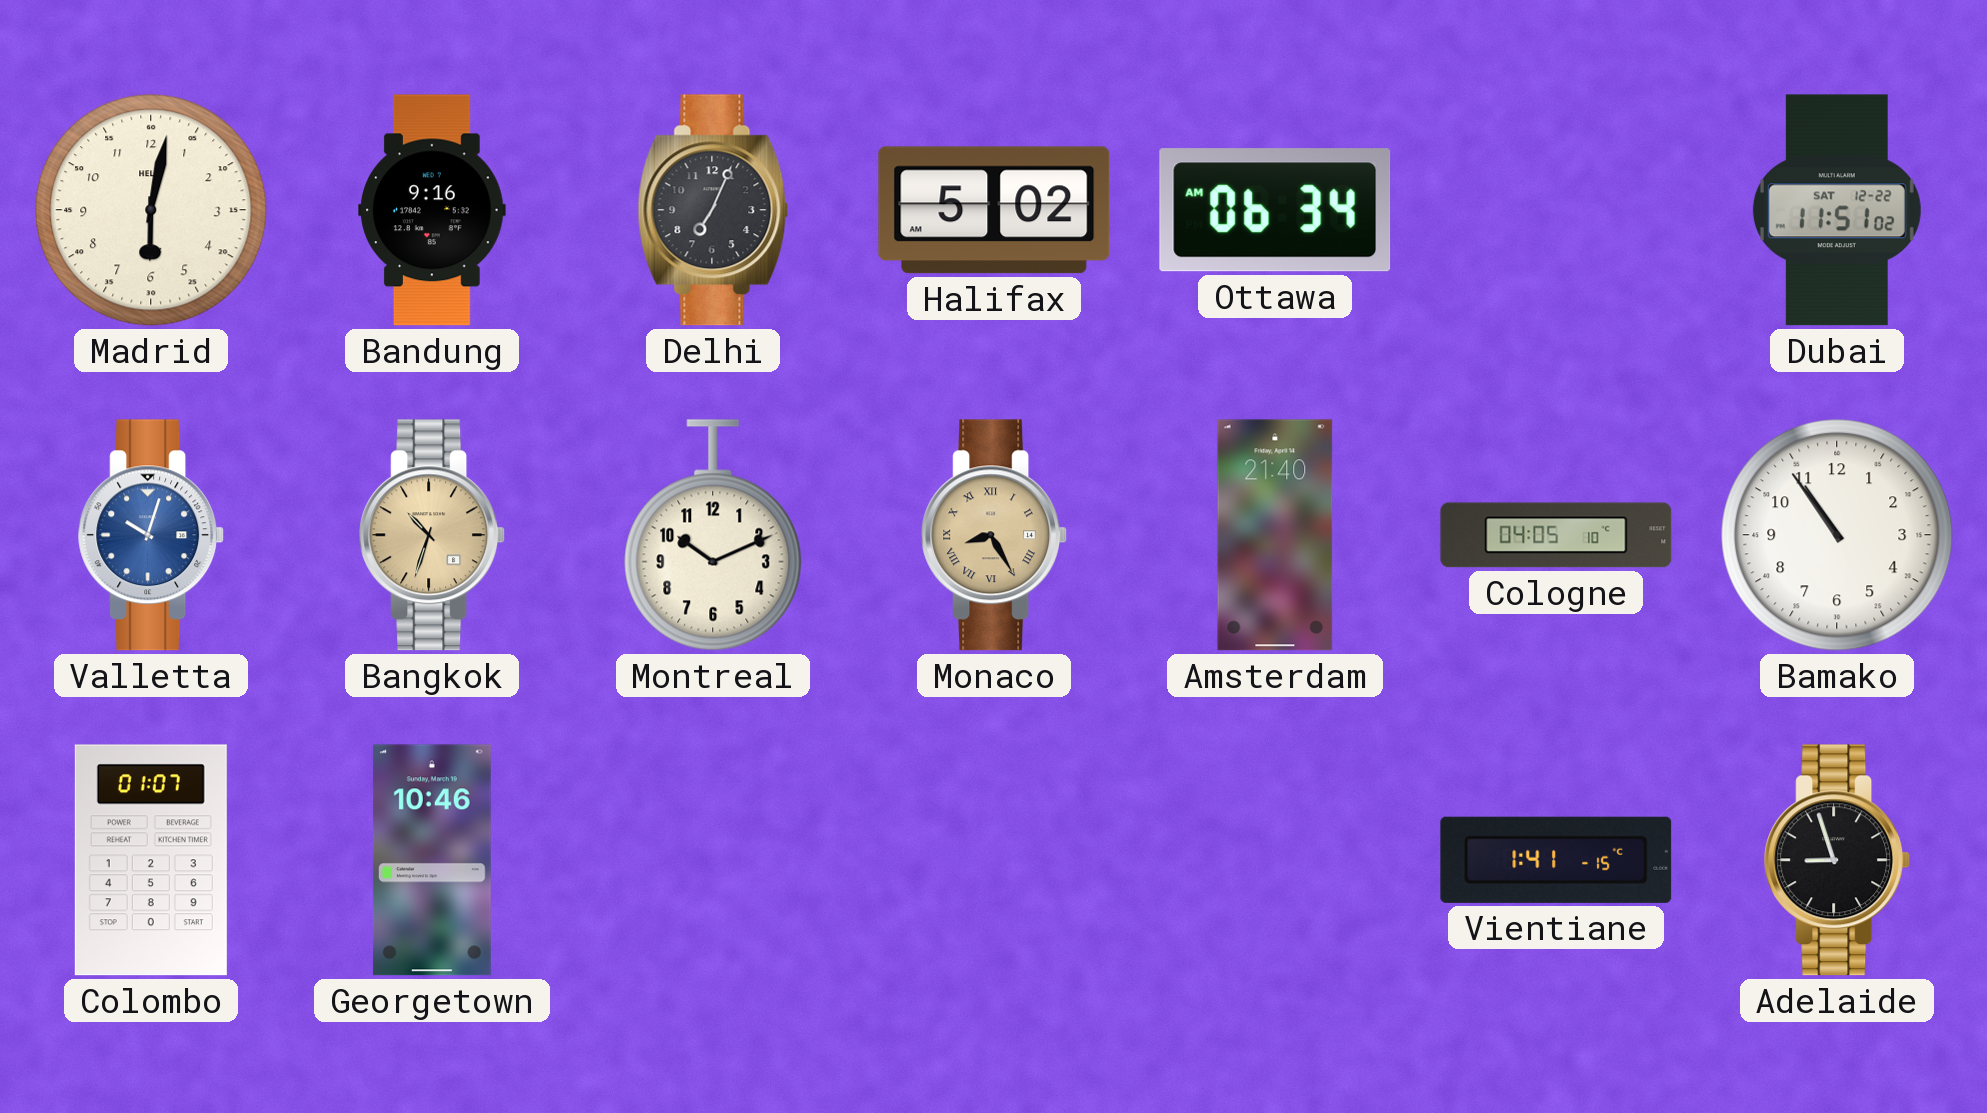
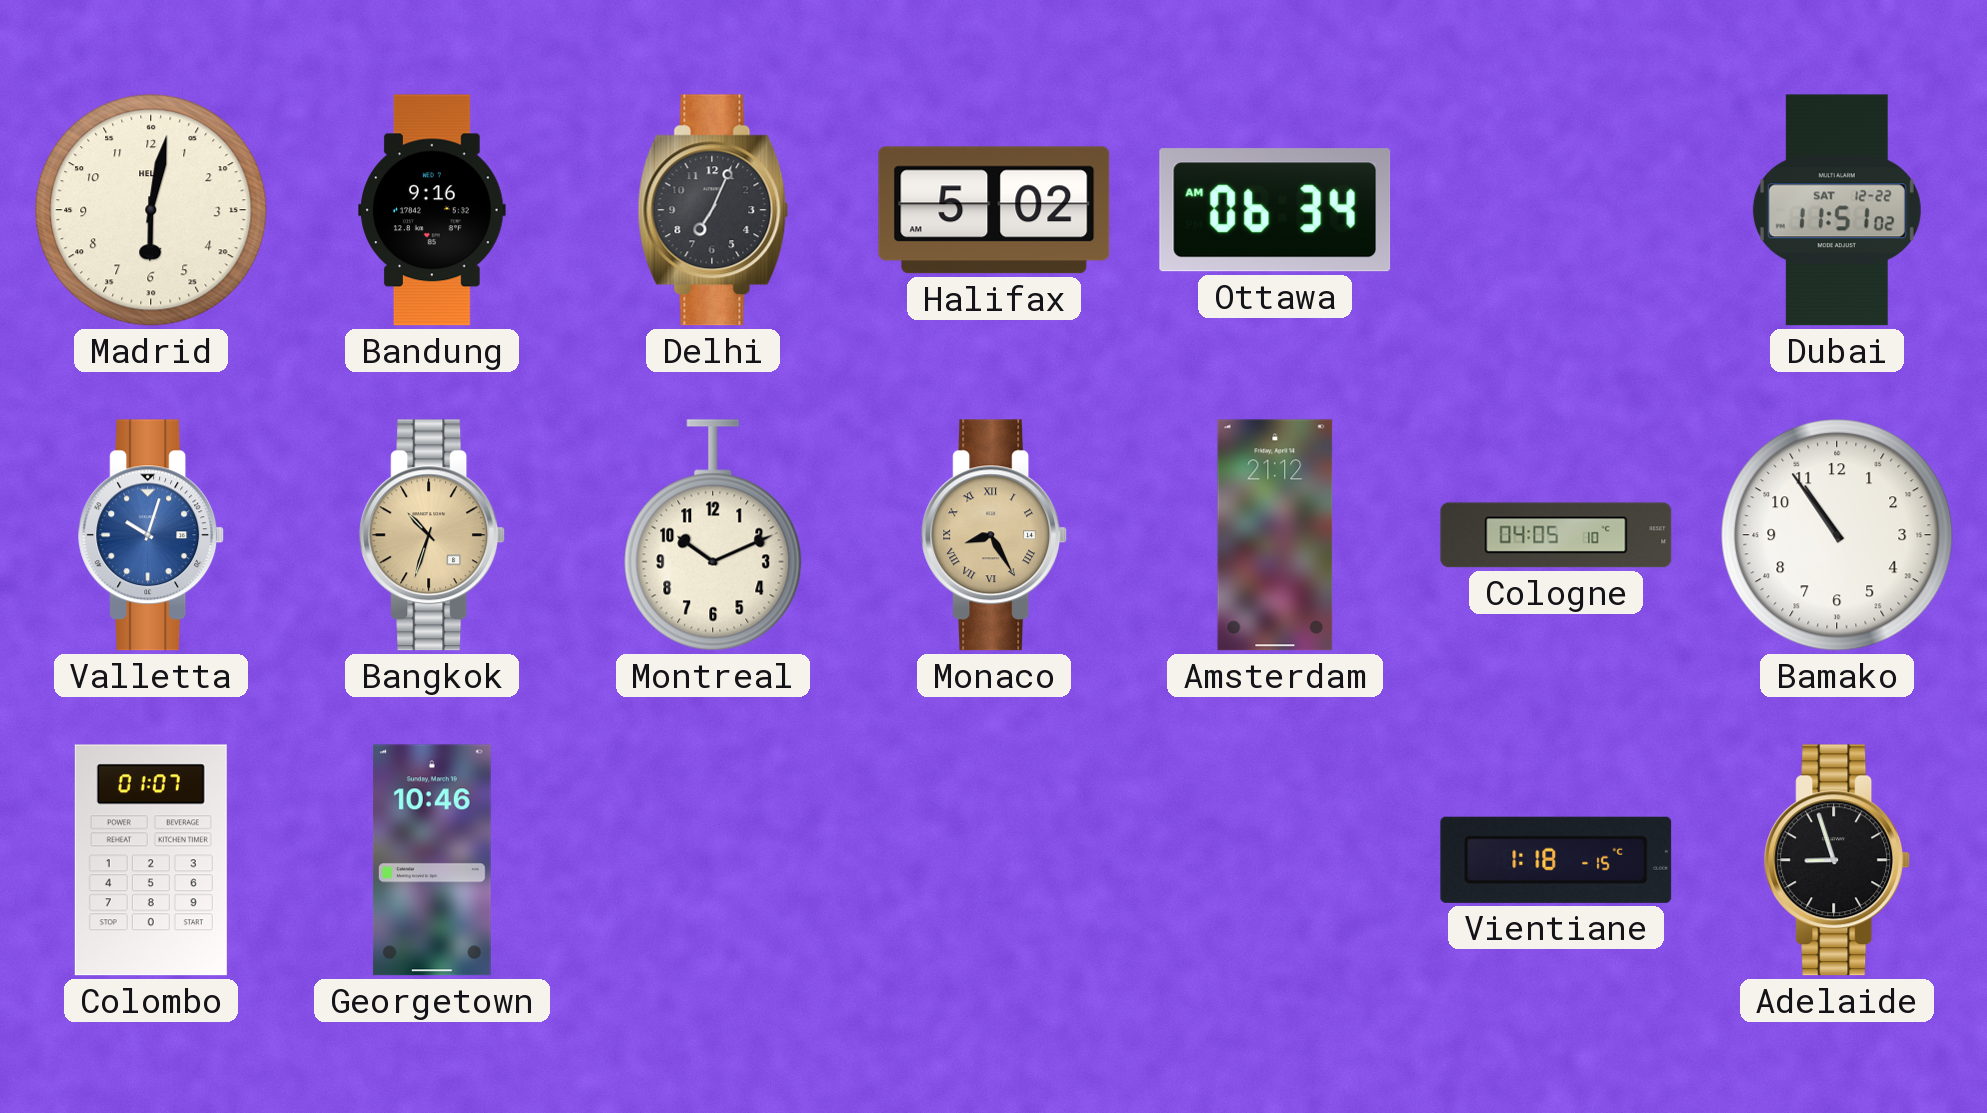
Amsterdam: 21:40 -> 21:12 (1275, 535)
Vientiane: 1:41 -> 1:18 (1556, 860)
